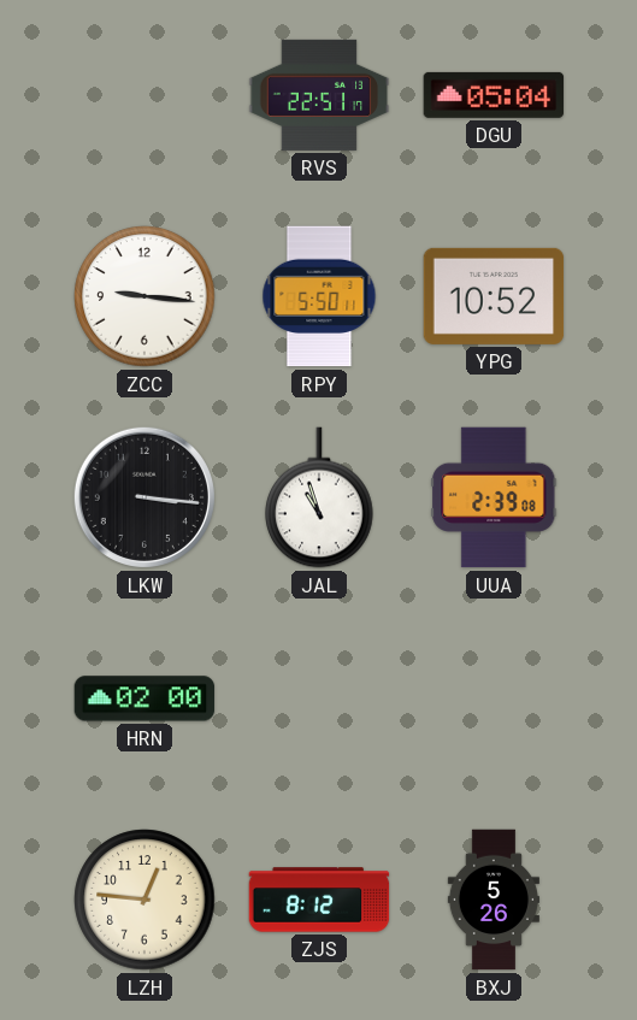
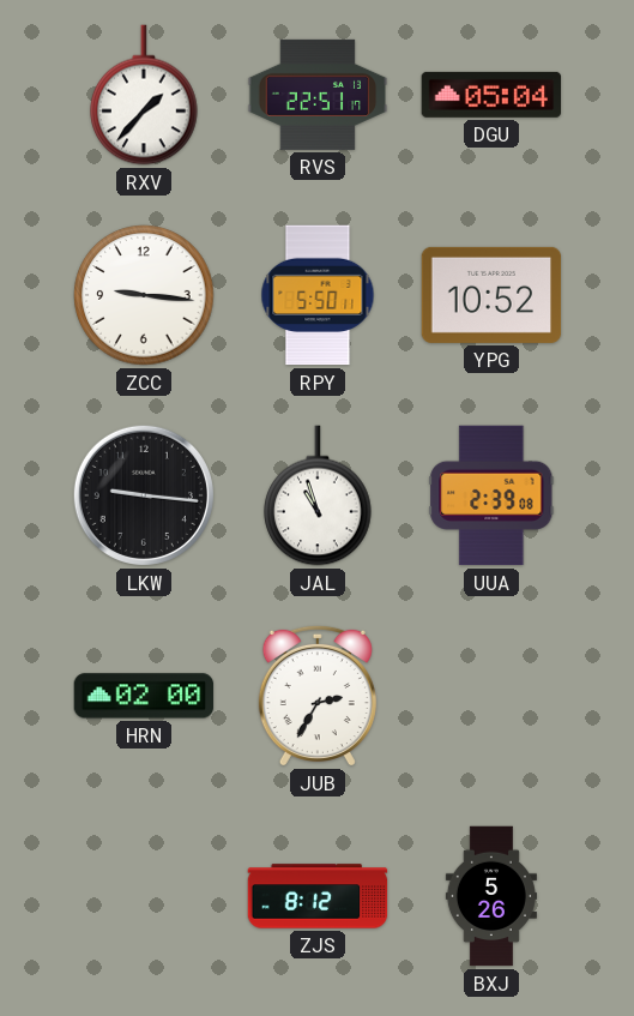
RXV: none -> 1:37 (144, 95)
LKW: 3:16 -> 9:16 (144, 495)
JUB: none -> 2:35 (318, 696)
LZH: 12:46 -> none (144, 900)
